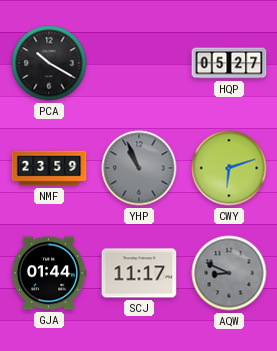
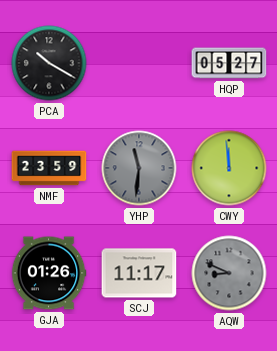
YHP: 10:56 -> 11:31 (139, 168)
CWY: 6:12 -> 11:59 (229, 168)
GJA: 01:44 -> 01:26 (49, 273)
